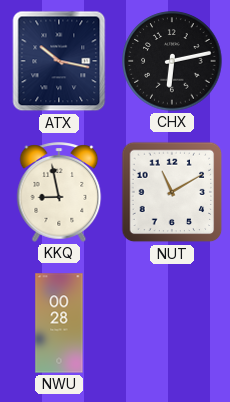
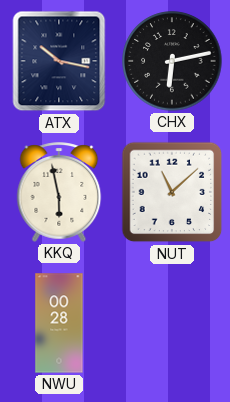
KKQ: 8:58 -> 5:58 (59, 192)
NUT: 11:10 -> 11:08 (172, 192)
